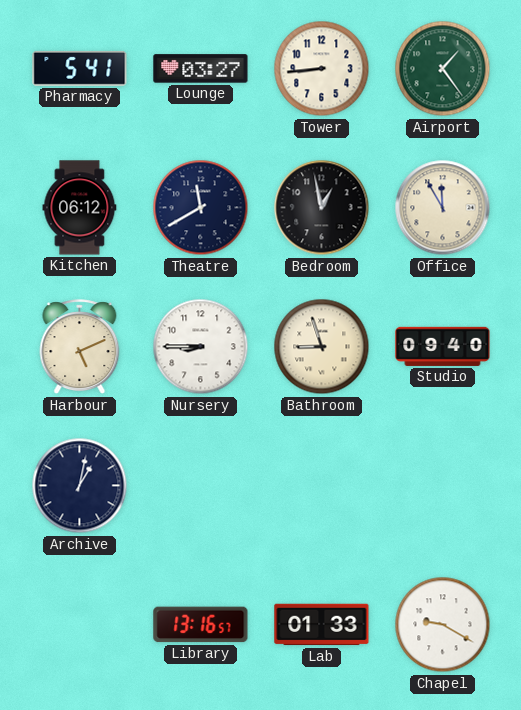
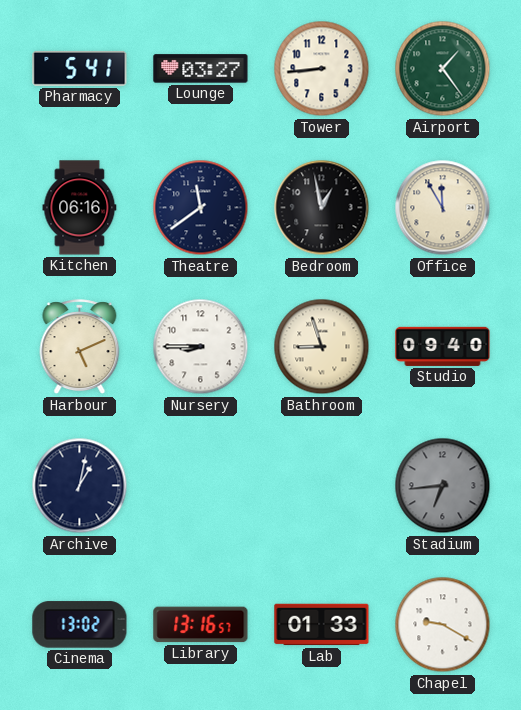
Kitchen: 06:12 -> 06:16 (80, 208)
Theatre: 11:40 -> 11:39 (201, 208)
Stadium: none -> 6:44 (443, 486)
Cinema: none -> 13:02 (80, 625)
